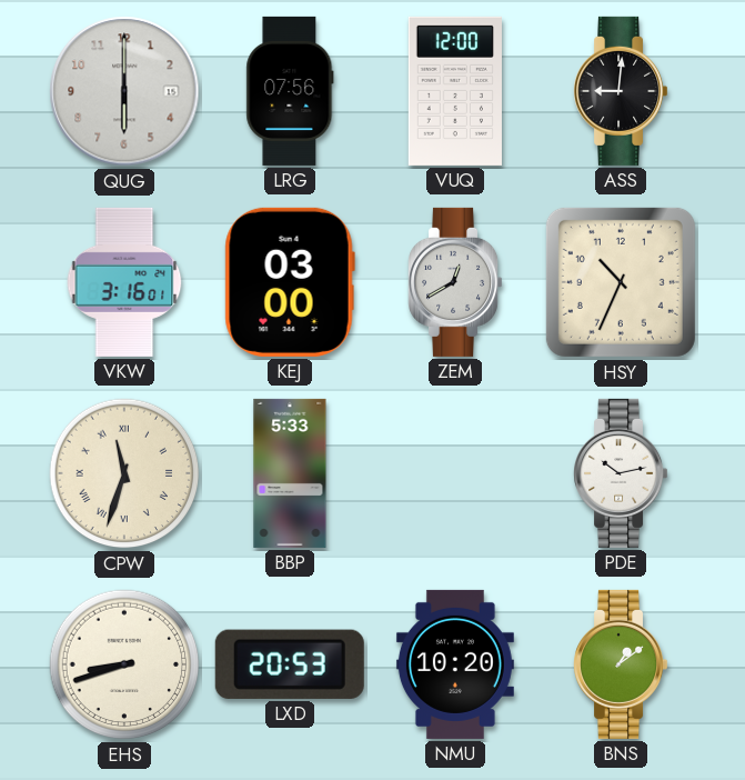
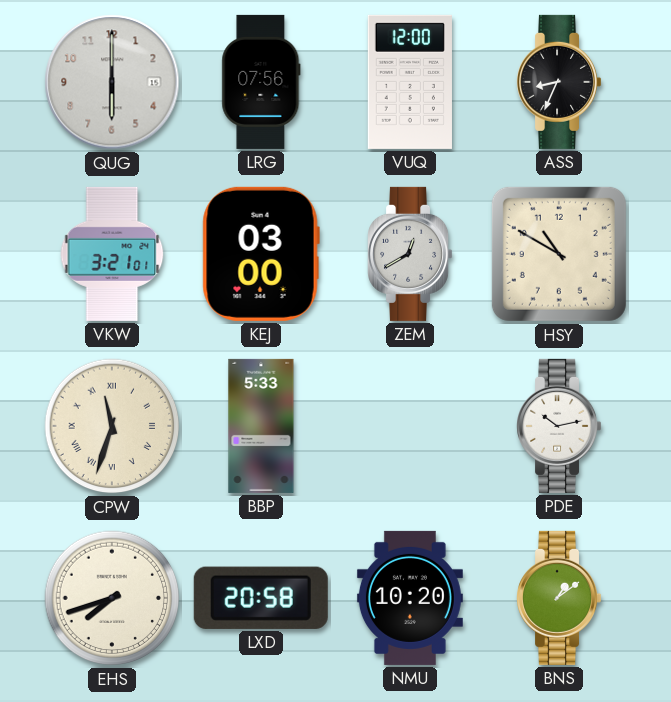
ASS: 9:01 -> 8:34 (559, 82)
VKW: 3:16 -> 3:21 (112, 254)
HSY: 10:34 -> 10:50 (559, 254)
EHS: 8:42 -> 7:42 (112, 598)
LXD: 20:53 -> 20:58 (261, 598)
